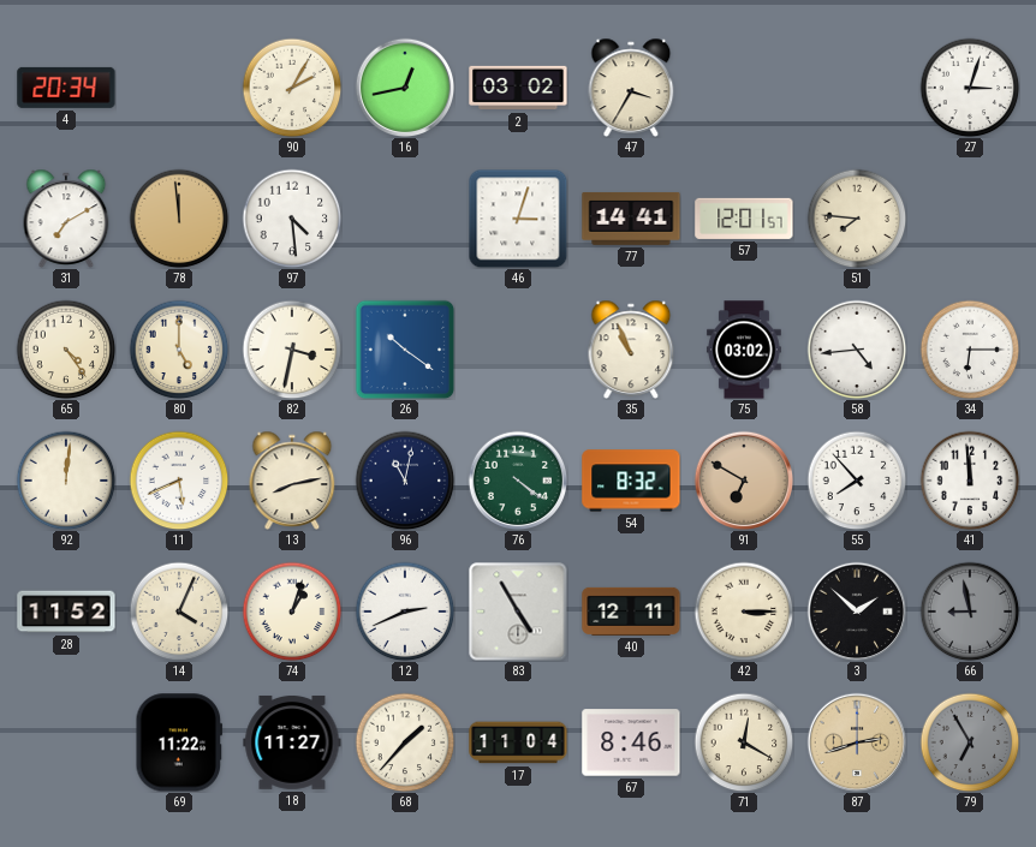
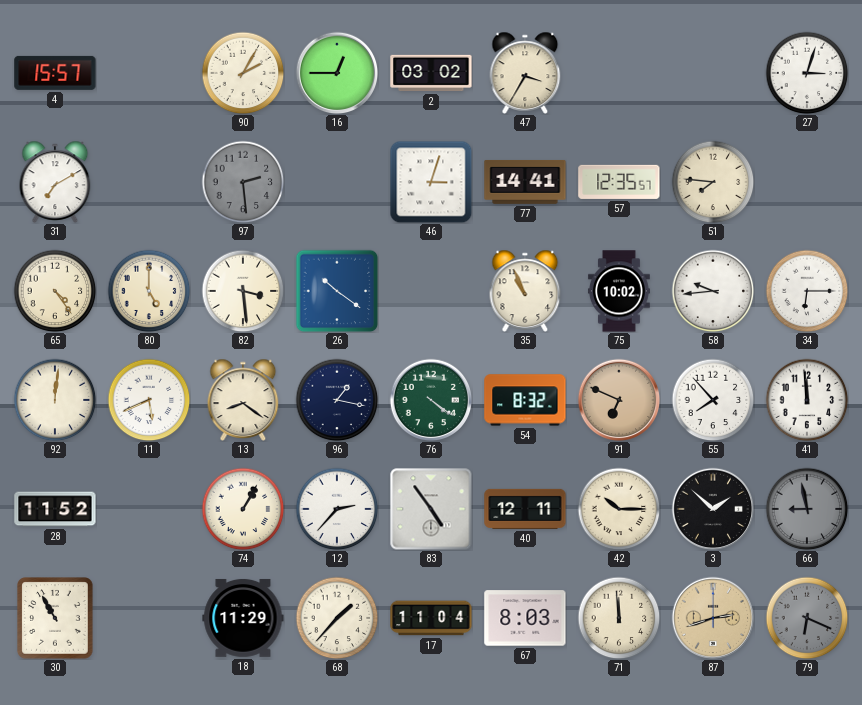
4: 20:34 -> 15:57 (55, 73)
16: 12:43 -> 12:45 (337, 73)
78: 11:59 -> none (179, 219)
97: 4:29 -> 2:29 (243, 182)
97 dial: white -> grey (243, 182)
57: 12:01 -> 12:35 (619, 182)
82: 3:32 -> 3:29 (243, 291)
75: 03:02 -> 10:02 (619, 291)
58: 4:44 -> 9:44 (713, 291)
13: 8:13 -> 8:21 (243, 400)
96: 11:02 -> 1:17 (337, 400)
91: 6:50 -> 6:49 (619, 400)
14: 4:04 -> none (179, 612)
74: 1:03 -> 1:05 (243, 509)
12: 2:41 -> 2:37 (337, 509)
83: 4:55 -> 4:54 (431, 509)
42: 3:15 -> 10:15 (619, 509)
30: none -> 10:55 (55, 618)
69: 11:22 -> none (179, 742)
18: 11:27 -> 11:29 (243, 618)
67: 8:46 -> 8:03 (525, 618)
71: 12:20 -> 11:59 (619, 618)
79: 6:55 -> 6:19 (807, 618)
